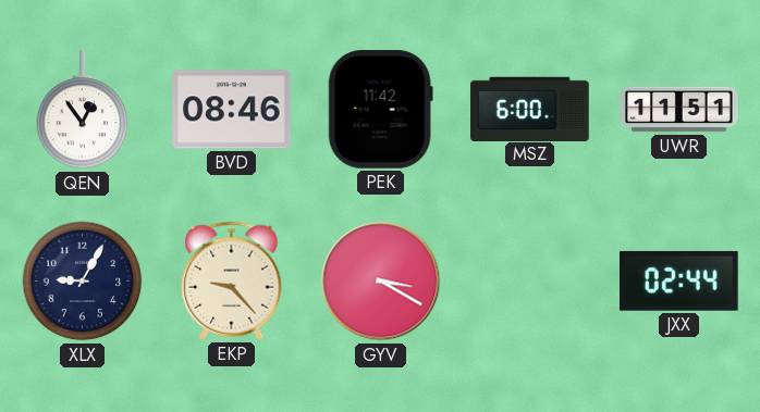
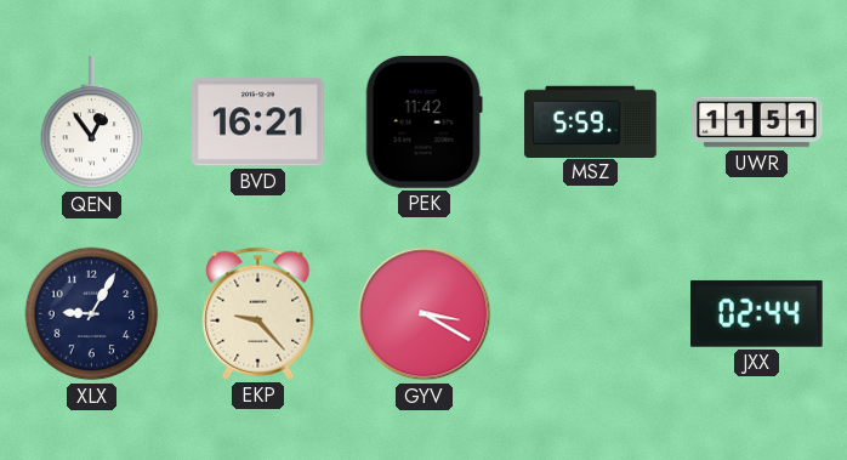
BVD: 08:46 -> 16:21 (258, 123)
MSZ: 6:00 -> 5:59 (591, 121)
